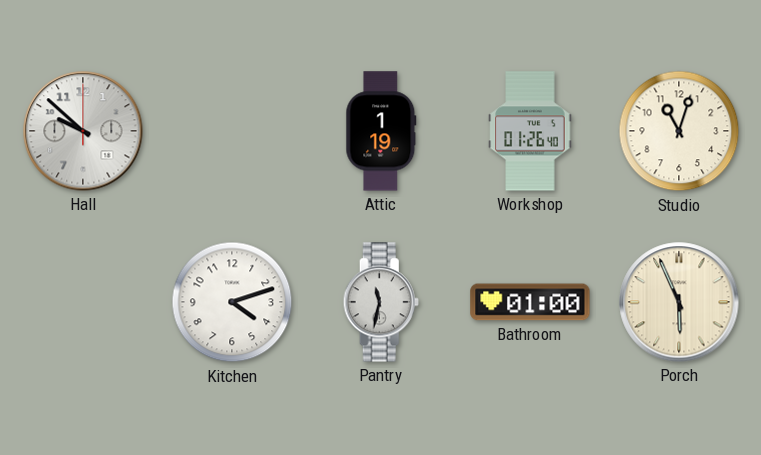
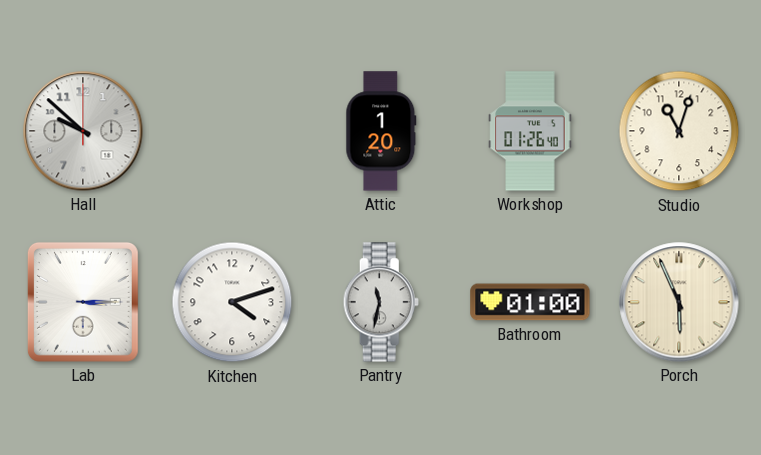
Attic: 1:19 -> 1:20 (381, 131)
Lab: none -> 3:15 (83, 302)
